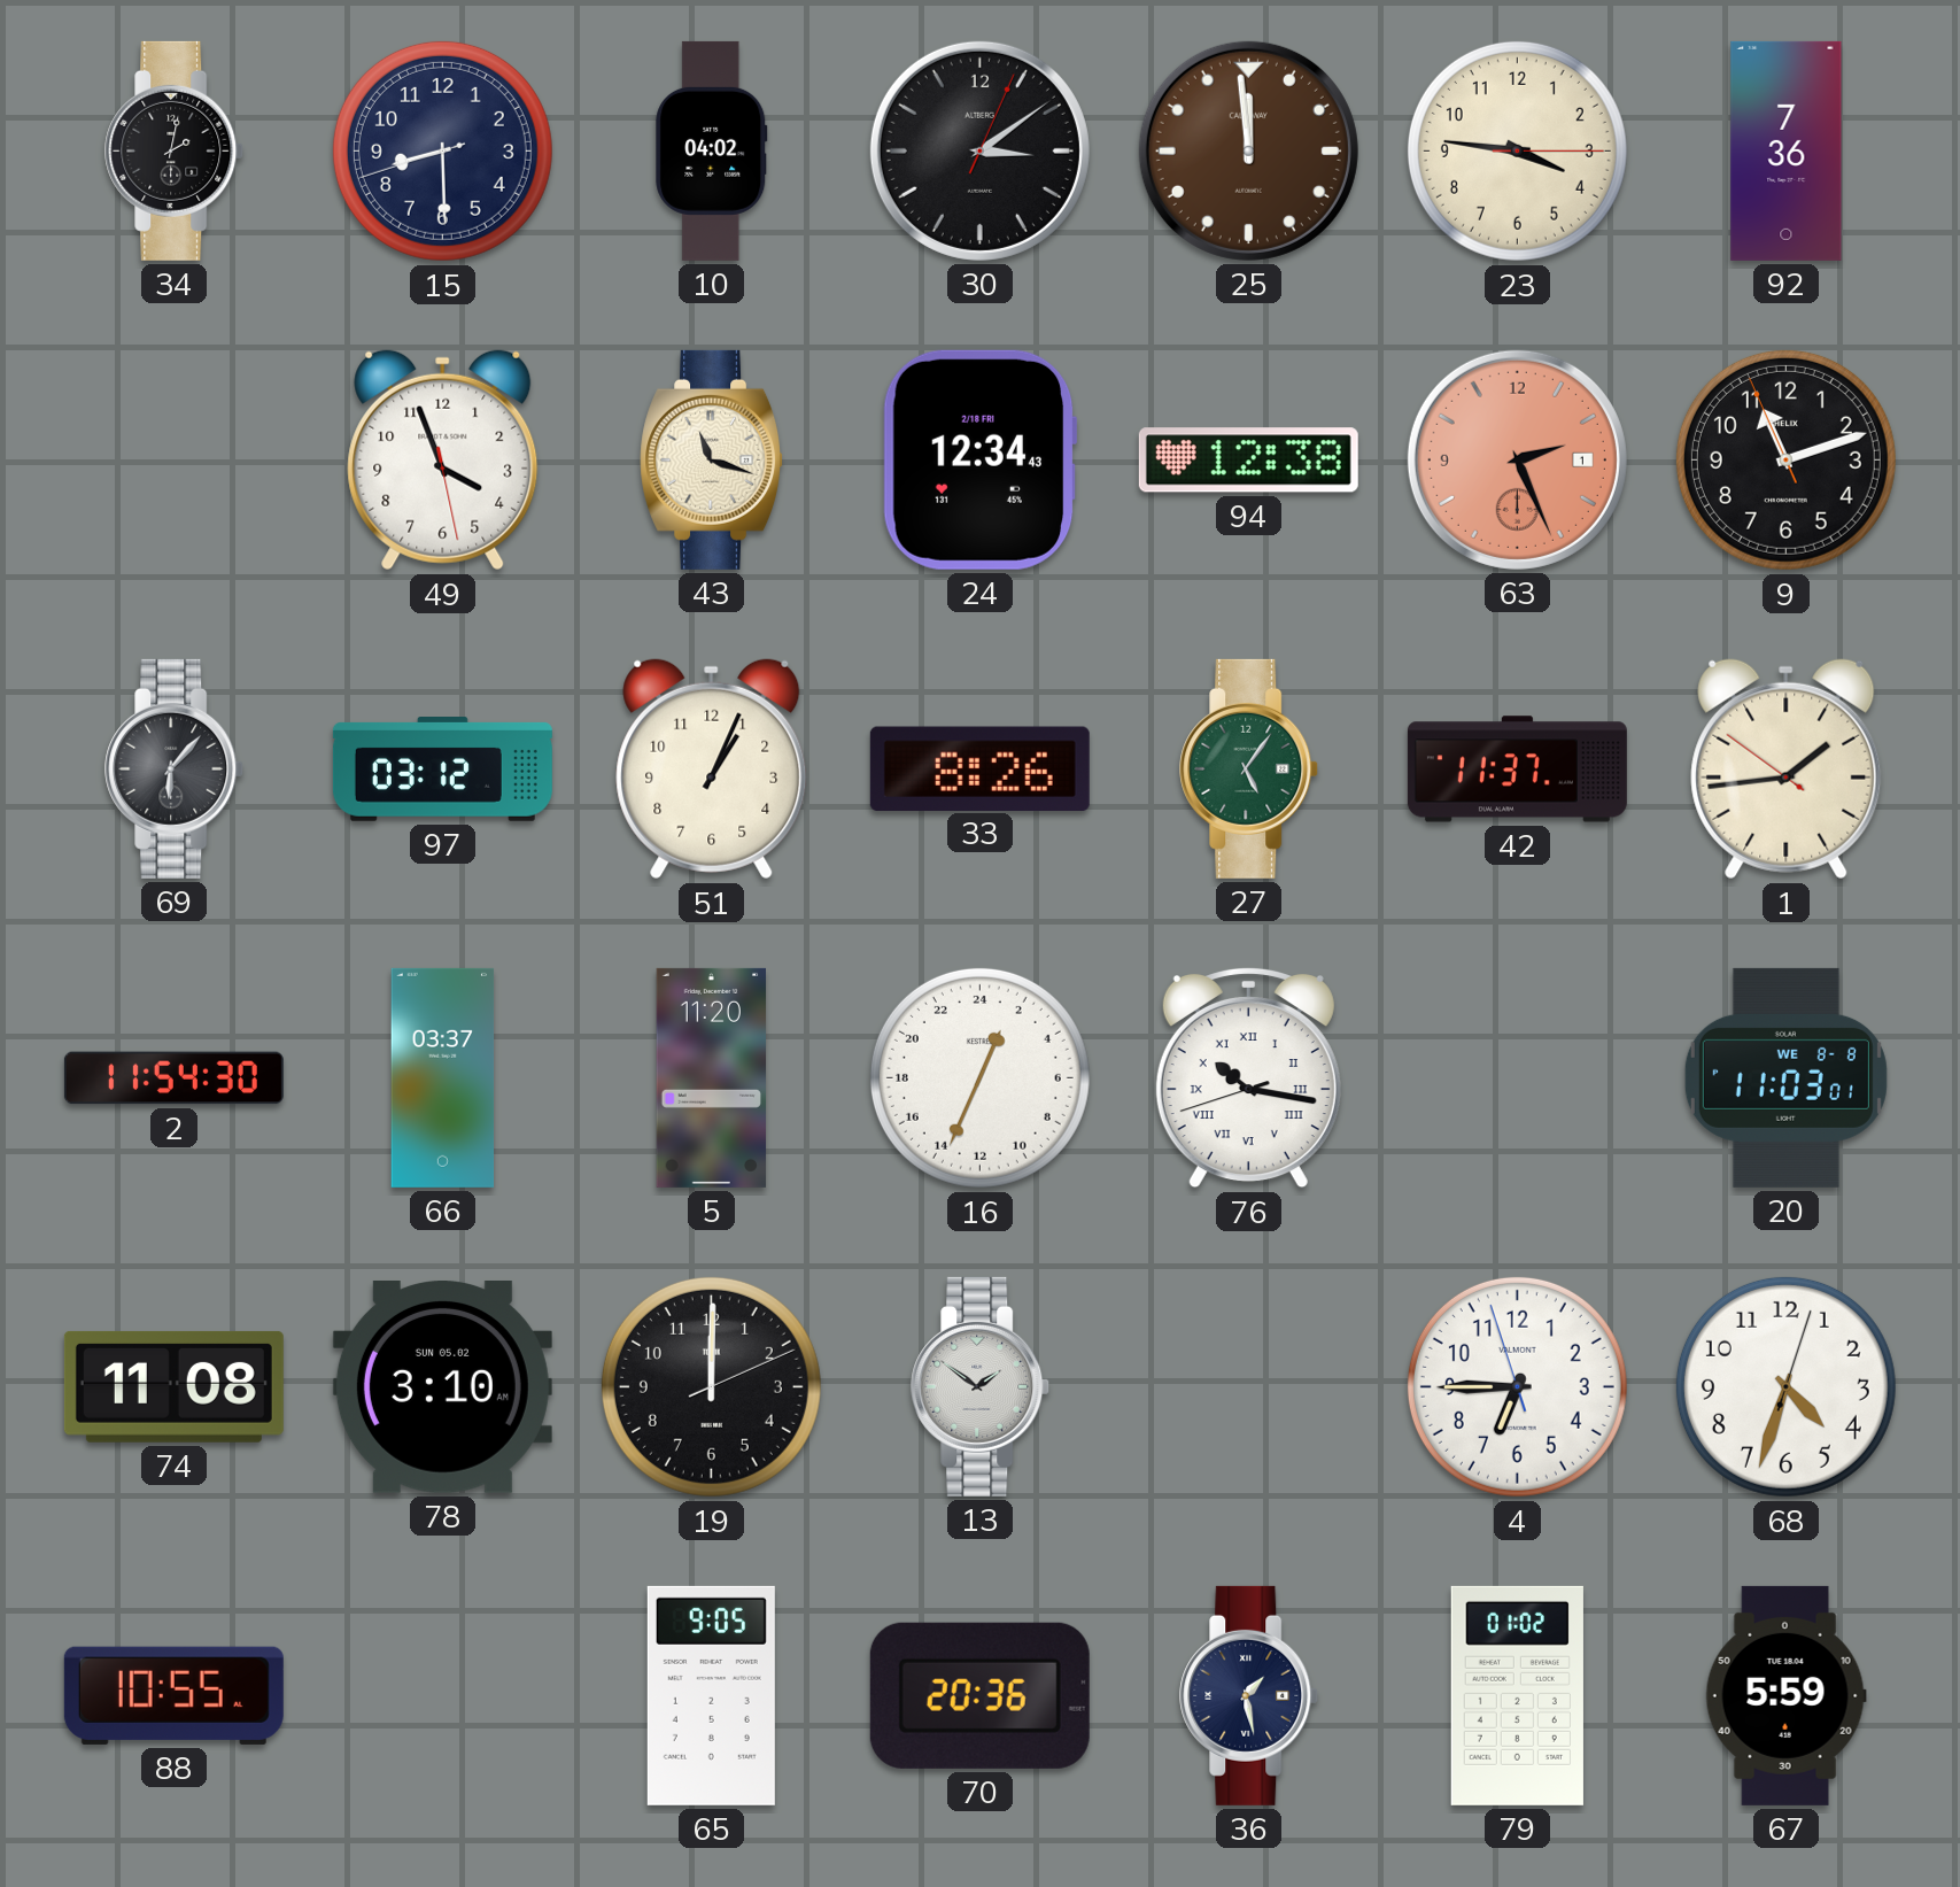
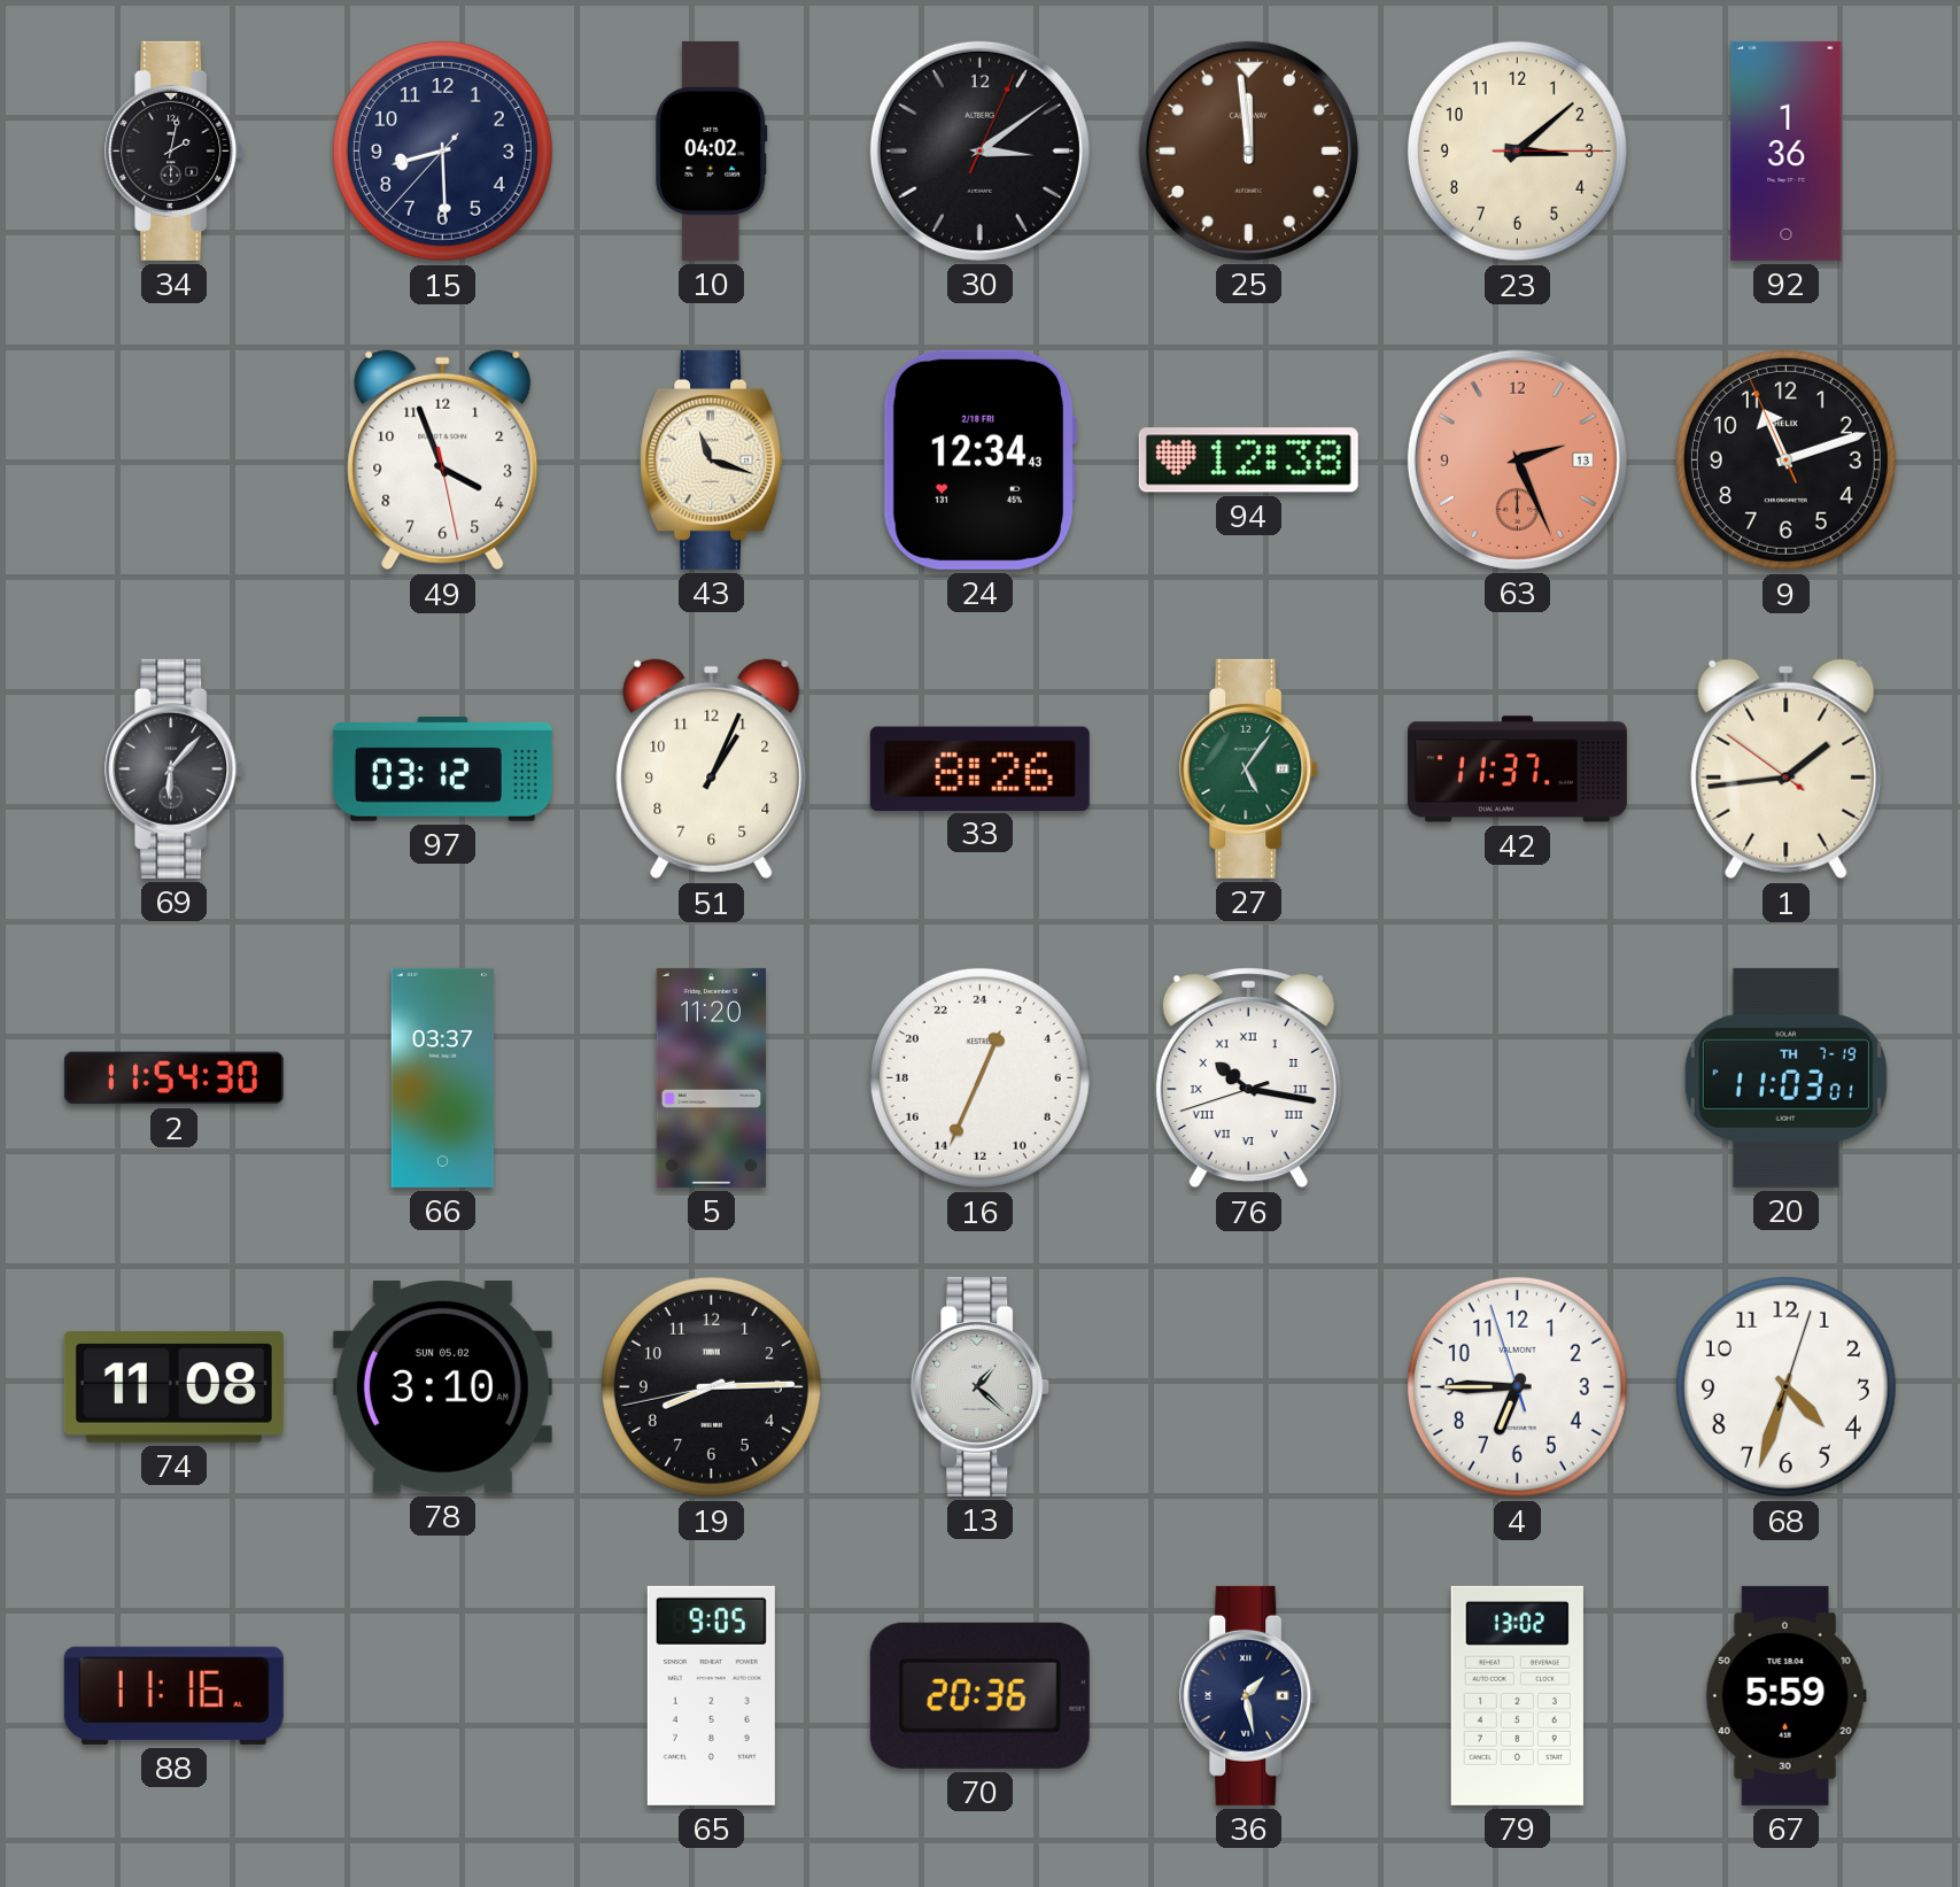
15: 8:29:42 -> 8:29:37 (442, 150)
23: 3:46 -> 3:08 (1517, 150)
92: 7:36 -> 1:36 (1787, 150)
63 date: 1 -> 13 (1517, 459)
20 date: WE 8-8 -> TH 7-19 (1785, 1077)
19: 12:00 -> 8:14 (711, 1386)
13: 1:51 -> 1:22 (981, 1386)
88: 10:55 -> 11:16 (173, 1695)
79: 01:02 -> 13:02 (1517, 1695)
